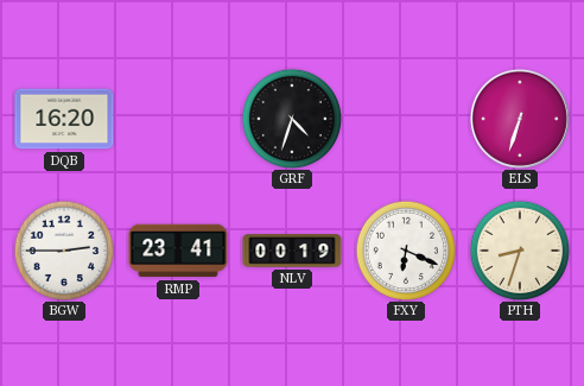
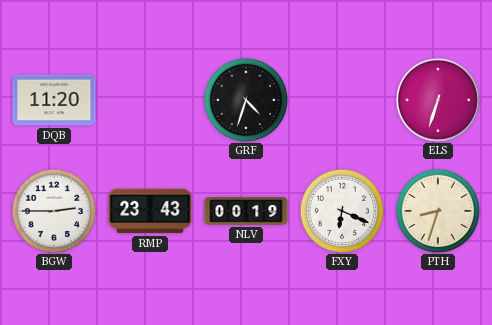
DQB: 16:20 -> 11:20 (54, 100)
RMP: 23:41 -> 23:43 (150, 211)
